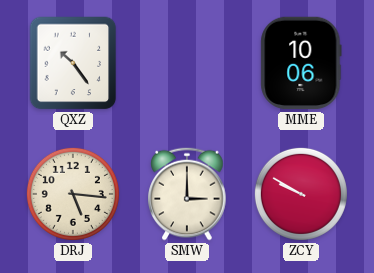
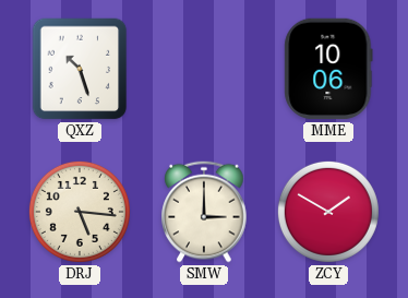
QXZ: 10:24 -> 10:27 (80, 69)
ZCY: 9:50 -> 1:50 (328, 212)
